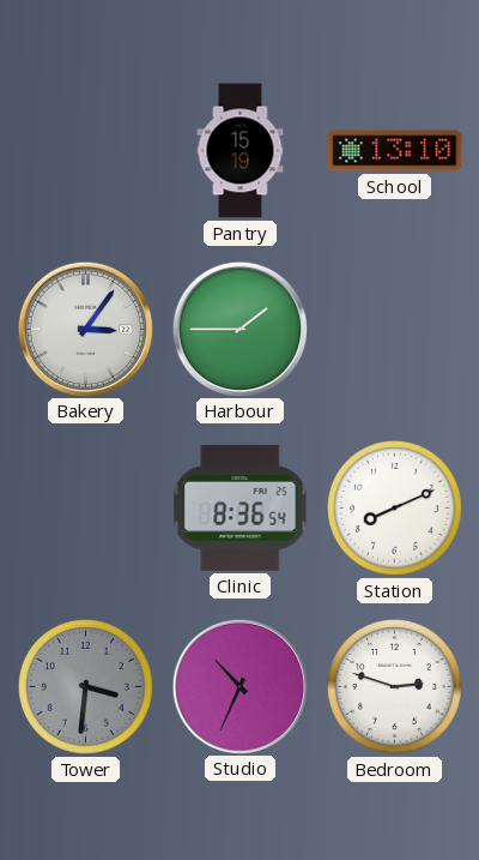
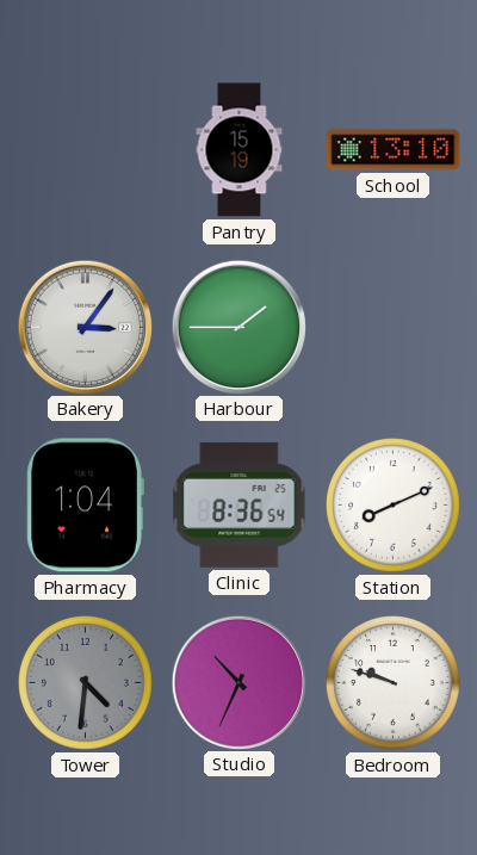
Pharmacy: none -> 1:04 (85, 506)
Tower: 3:31 -> 4:31 (86, 683)
Bedroom: 2:48 -> 9:48 (394, 683)
